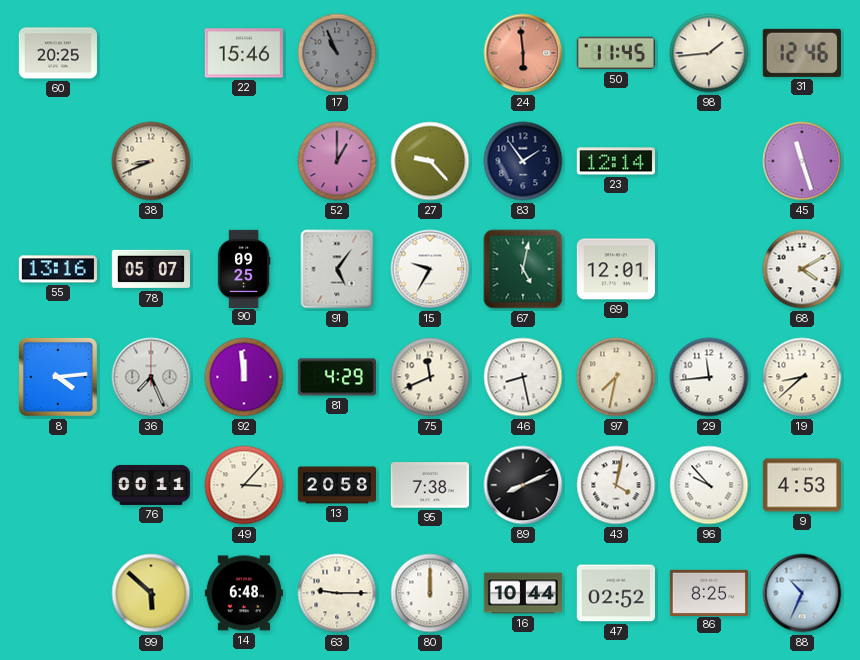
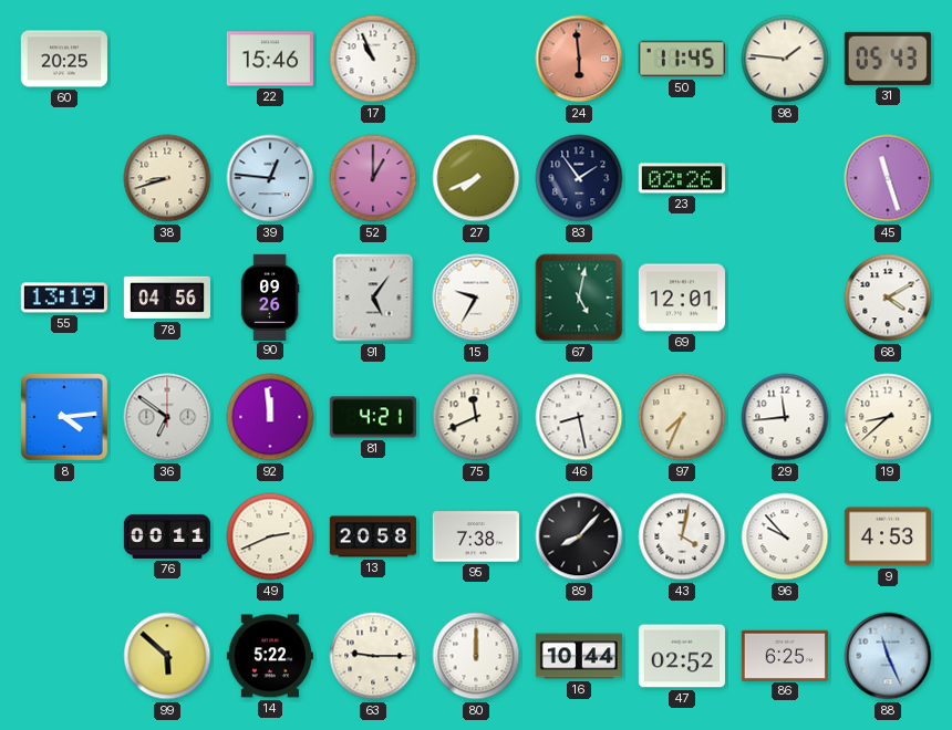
17 dial: grey -> white (373, 59)
98: 1:44 -> 1:46 (785, 59)
31: 12:46 -> 05:43 (888, 59)
38: 8:41 -> 8:42 (167, 178)
39: none -> 12:46 (270, 178)
27: 9:23 -> 7:41 (476, 178)
23: 12:14 -> 02:26 (682, 178)
55: 13:16 -> 13:19 (64, 298)
78: 05:07 -> 04:56 (166, 298)
90: 09:25 -> 09:26 (270, 296)
36: 7:26 -> 6:51 (167, 417)
81: 4:29 -> 4:21 (373, 417)
97: 7:32 -> 7:34 (682, 417)
49: 3:07 -> 2:41 (270, 536)
89: 8:11 -> 8:07 (579, 536)
14: 6:48 -> 5:22 (270, 656)
86: 8:25 -> 6:25 (785, 655)
88: 10:34 -> 11:26 (888, 656)
